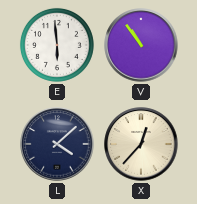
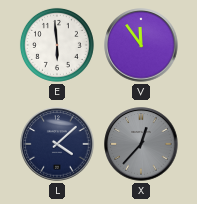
V: 10:54 -> 11:54 (141, 45)
X dial: cream -> grey (141, 144)
